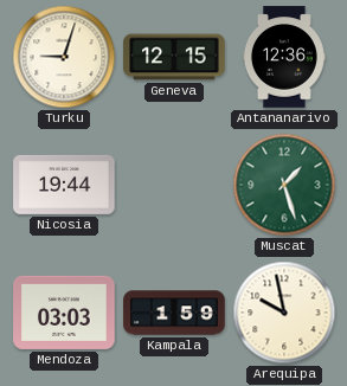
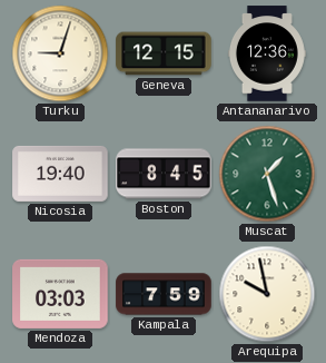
Nicosia: 19:44 -> 19:40 (60, 174)
Boston: none -> 8:45 (164, 174)
Kampala: 1:59 -> 7:59 (164, 294)
